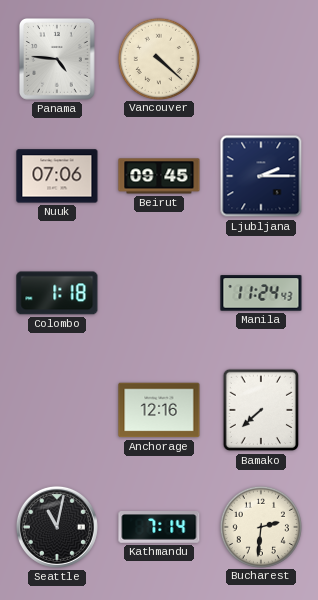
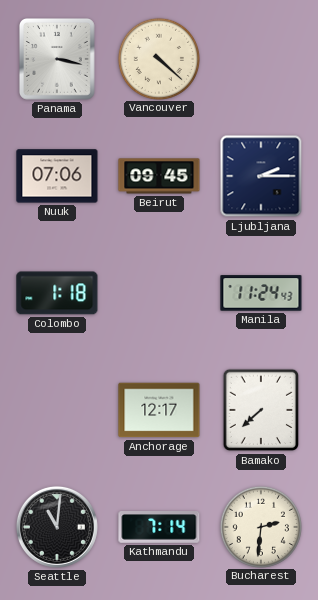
Panama: 4:46 -> 3:17 (57, 60)
Anchorage: 12:16 -> 12:17 (159, 410)
Seattle: 11:02 -> 11:01 (57, 527)
